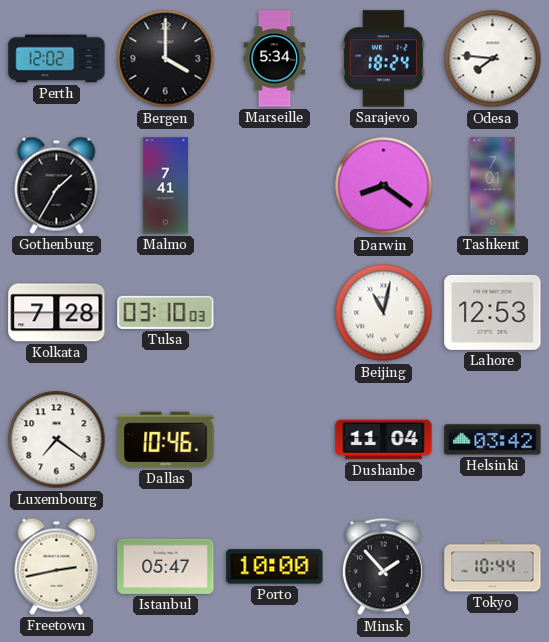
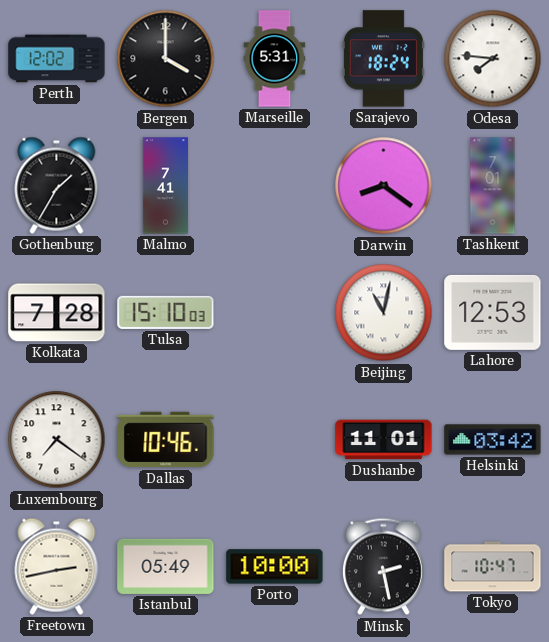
Marseille: 5:34 -> 5:31 (275, 59)
Tulsa: 03:10 -> 15:10 (166, 312)
Dushanbe: 11:04 -> 11:01 (384, 440)
Istanbul: 05:47 -> 05:49 (166, 566)
Minsk: 1:53 -> 2:28 (383, 567)
Tokyo: 10:44 -> 10:47 (493, 567)
